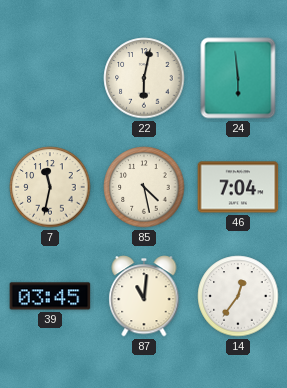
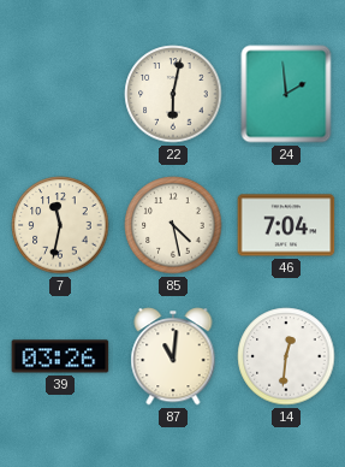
24: 5:59 -> 1:59 (286, 94)
39: 03:45 -> 03:26 (60, 356)
14: 12:36 -> 12:31 (286, 356)
